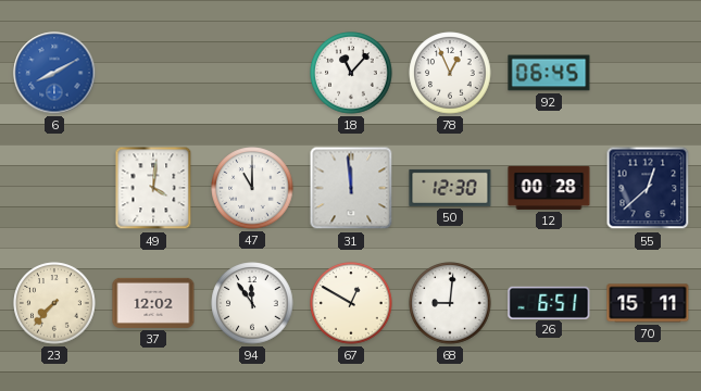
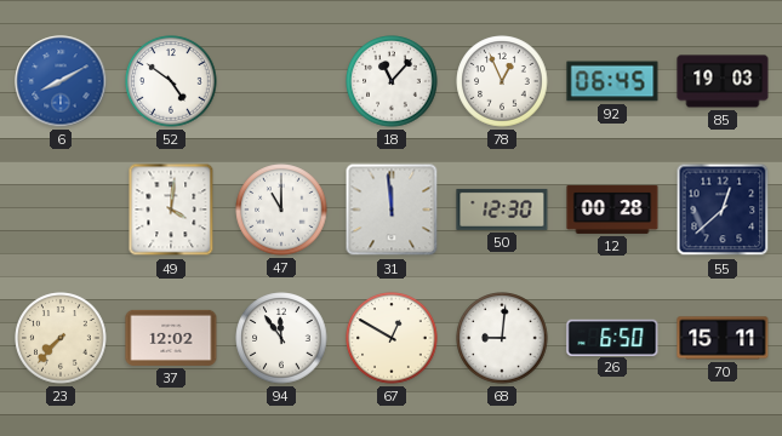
52: none -> 4:51 (171, 81)
85: none -> 19:03 (723, 81)
26: 6:51 -> 6:50 (612, 337)
